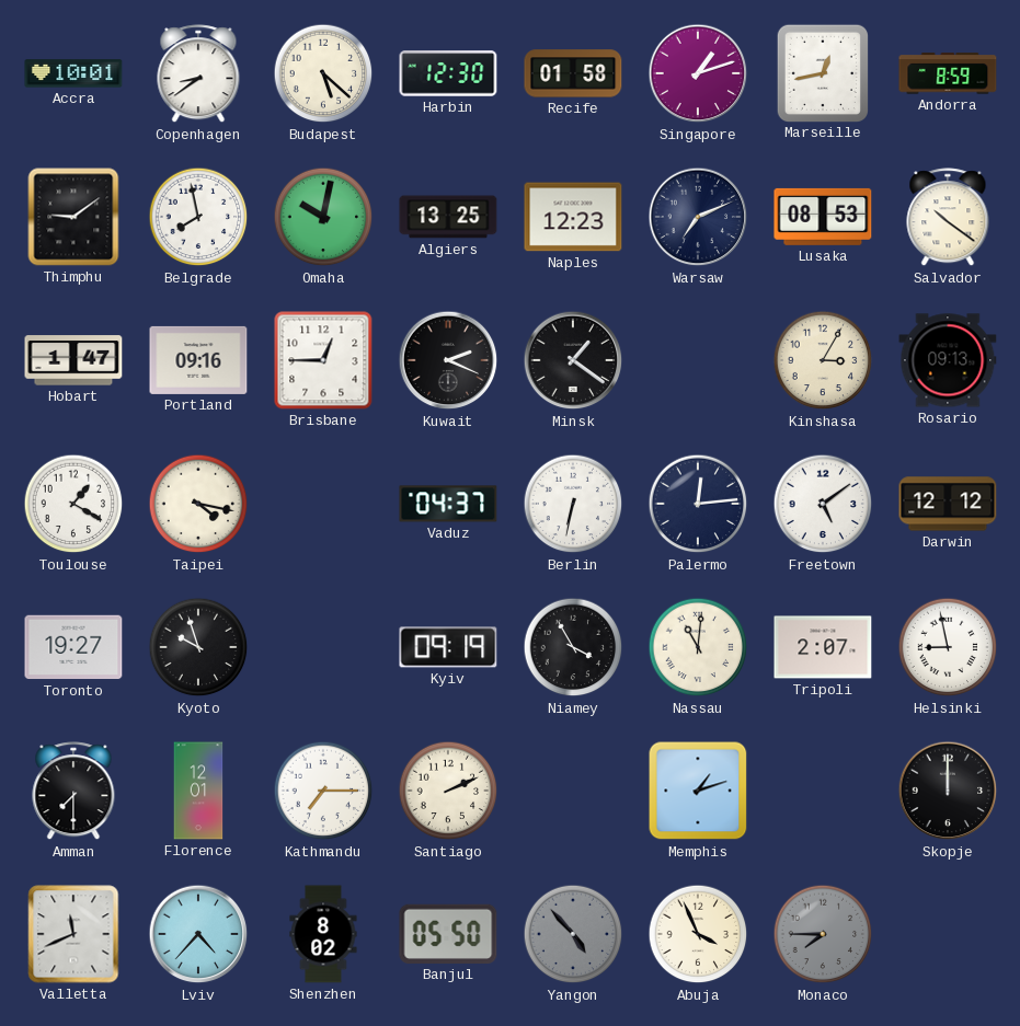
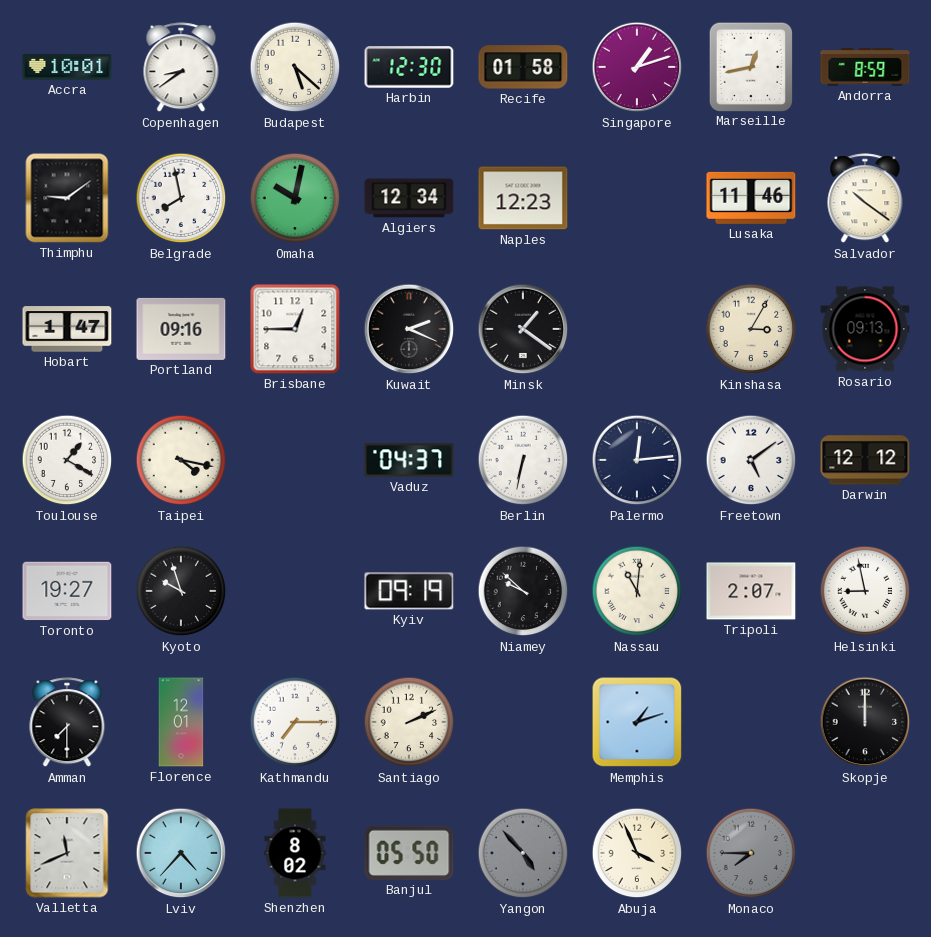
Algiers: 13:25 -> 12:34 (409, 198)
Warsaw: 7:11 -> none (698, 217)
Lusaka: 08:53 -> 11:46 (751, 198)
Niamey: 3:55 -> 9:52 (523, 591)
